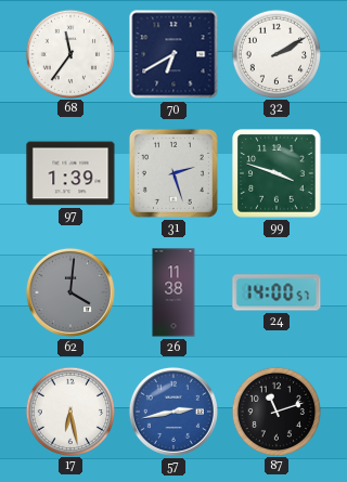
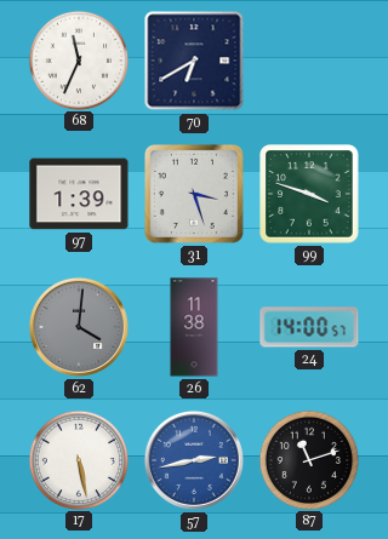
68: 11:36 -> 11:34 (78, 59)
32: 2:10 -> none (275, 53)
31: 2:27 -> 3:27 (194, 194)
17: 6:28 -> 5:28 (78, 459)
